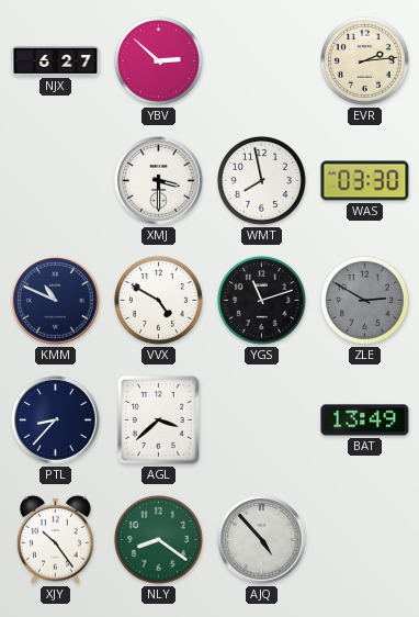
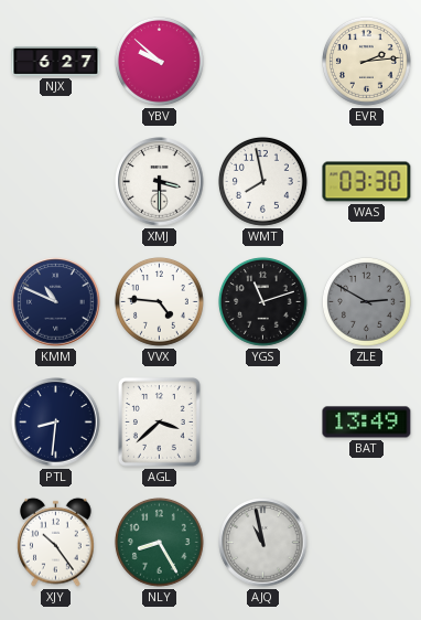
YBV: 2:52 -> 9:52 (159, 61)
VVX: 4:50 -> 4:46 (159, 301)
PTL: 8:37 -> 8:31 (56, 423)
NLY: 8:21 -> 8:25 (159, 542)
AJQ: 4:53 -> 10:58 (263, 543)
